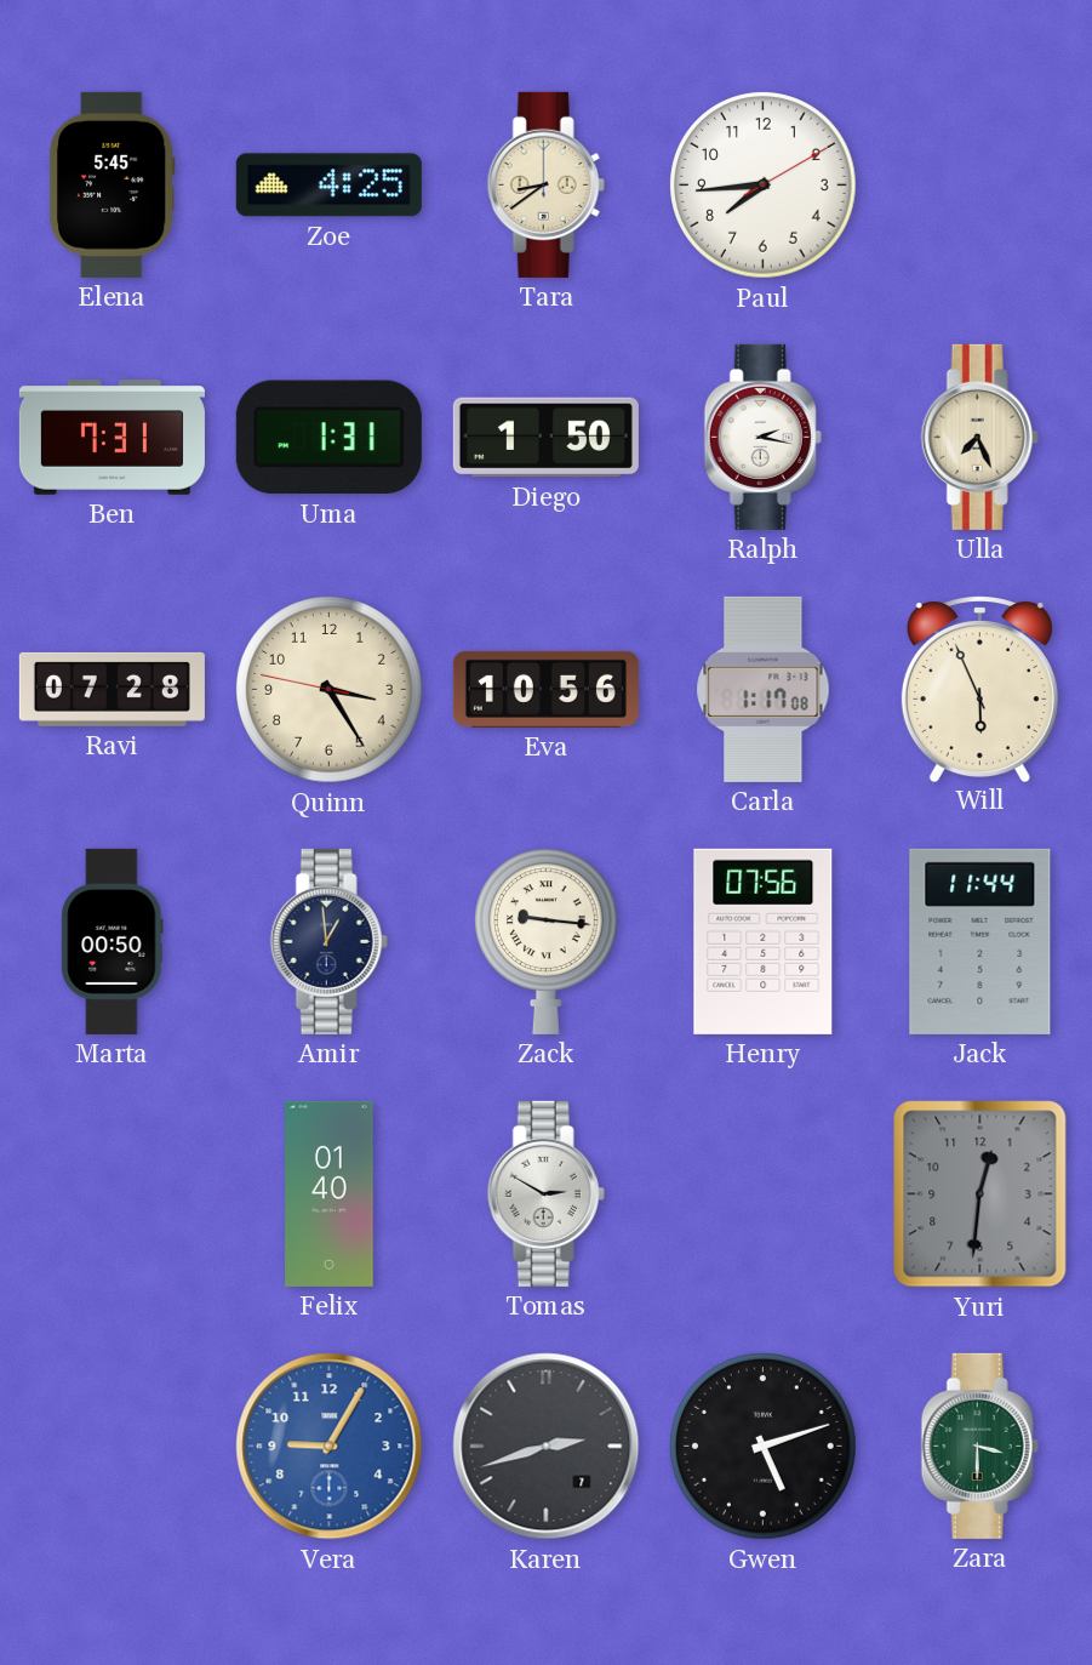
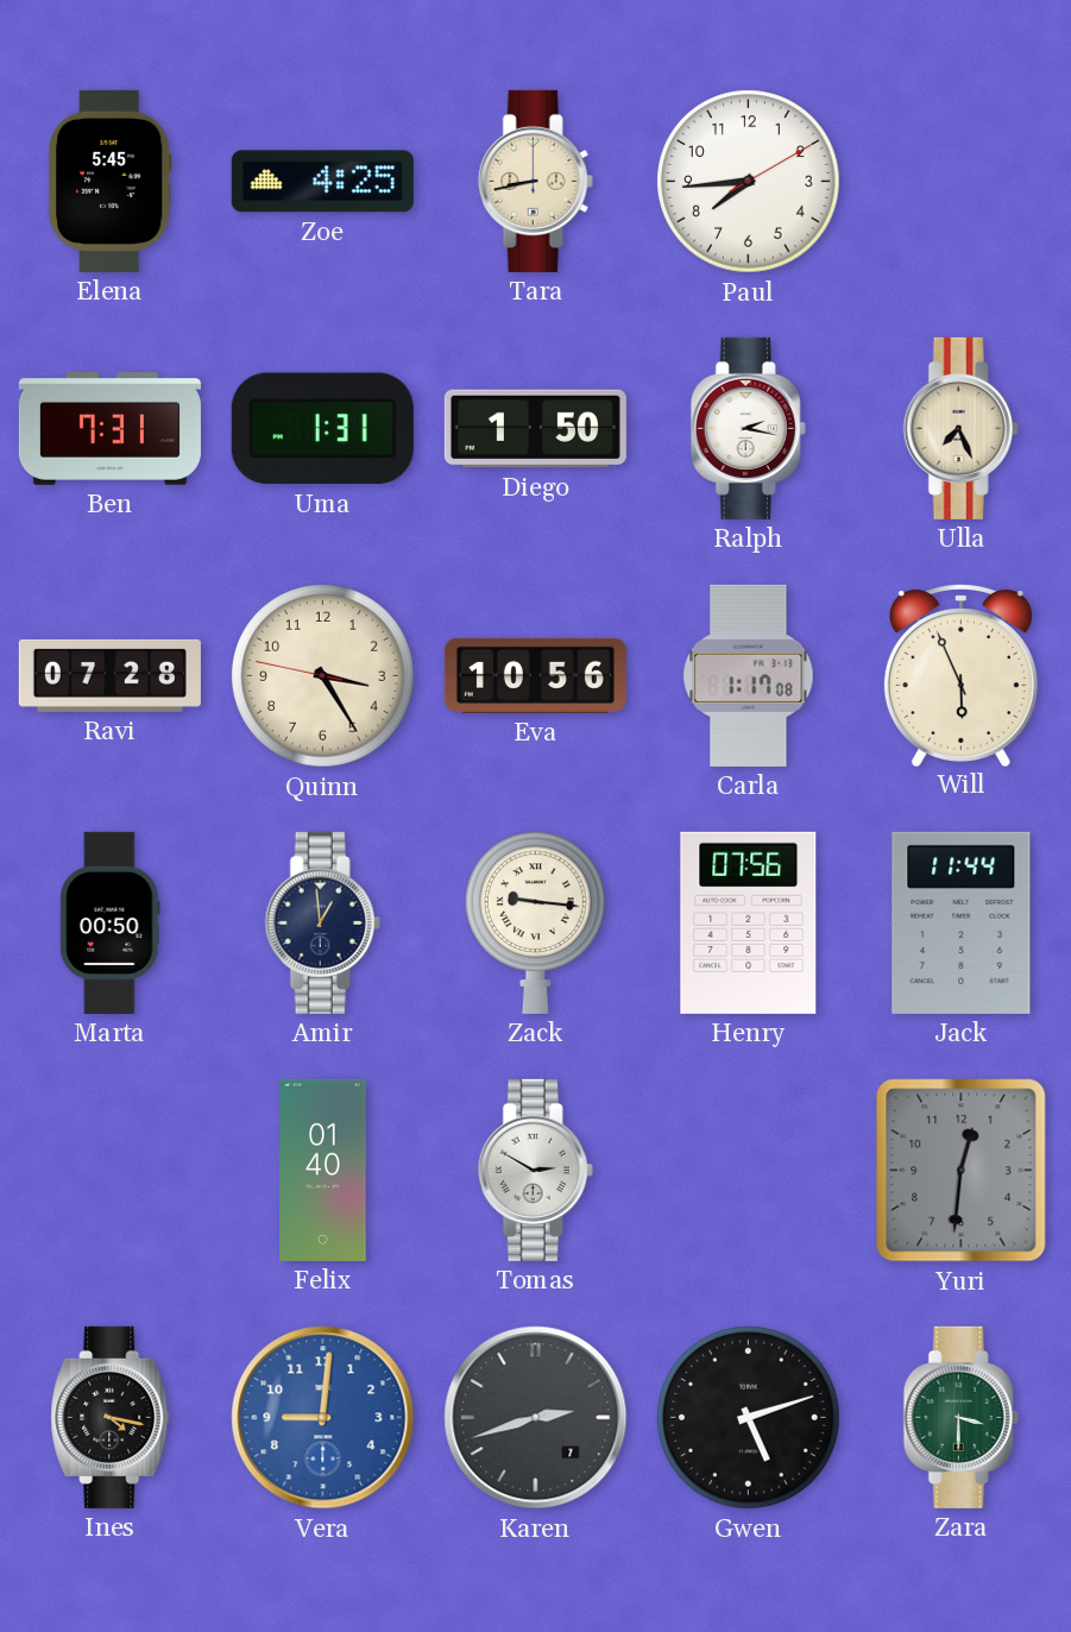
Tara: 8:39 -> 8:43 (535, 181)
Ines: none -> 4:17 (111, 1417)
Vera: 9:05 -> 9:01 (323, 1418)
